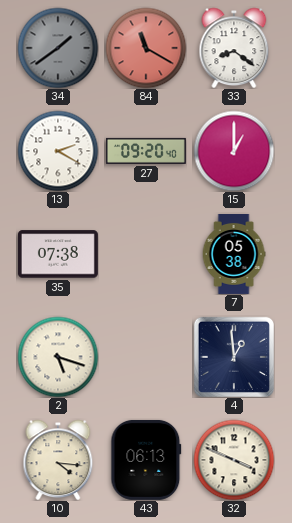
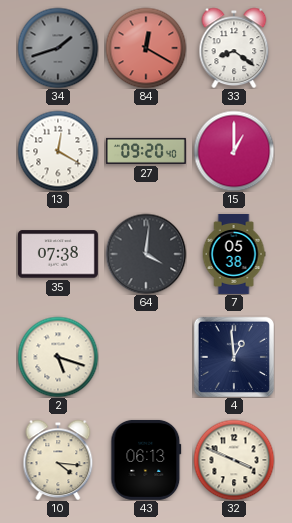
34: 1:39 -> 1:42 (58, 48)
84: 11:20 -> 12:20 (146, 48)
13: 2:20 -> 12:20 (58, 151)
64: none -> 4:01 (146, 254)
